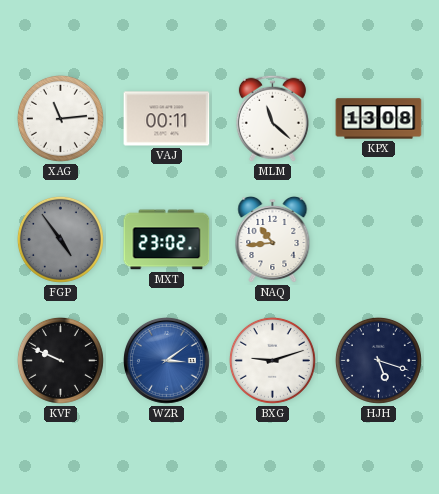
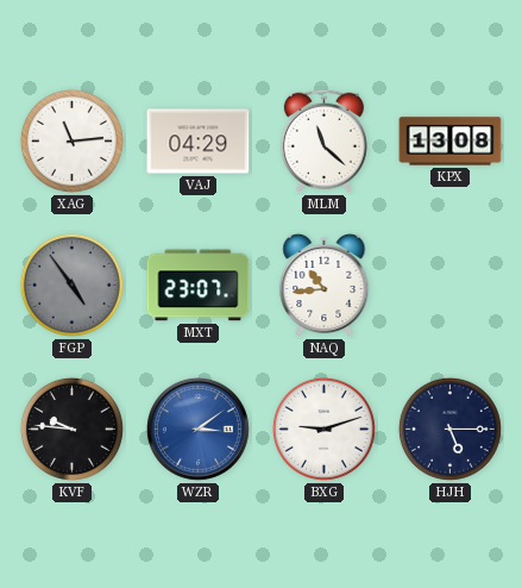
VAJ: 00:11 -> 04:29 (199, 142)
MXT: 23:02 -> 23:07 (199, 286)
KVF: 9:49 -> 9:46 (71, 429)
HJH: 5:18 -> 5:15 (449, 429)
